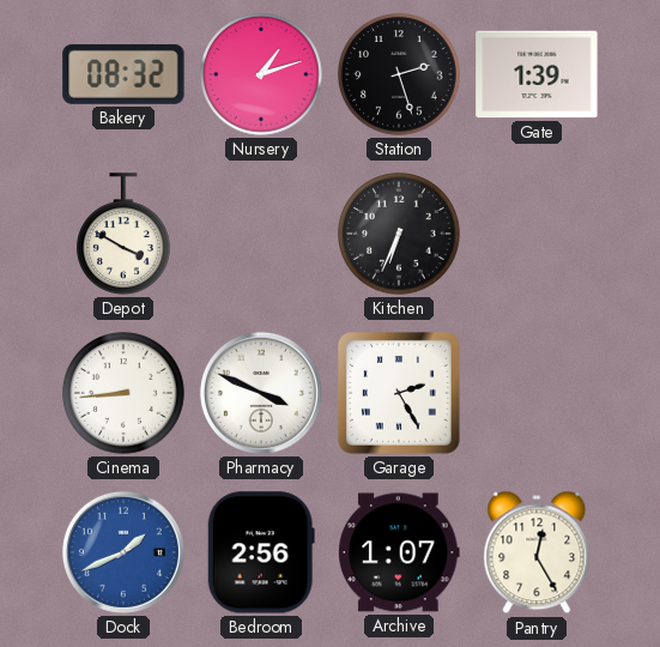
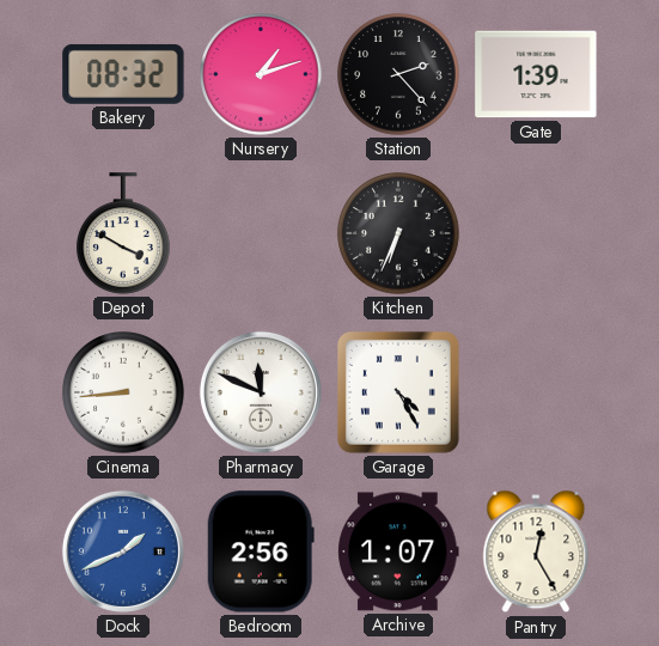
Station: 2:27 -> 2:23 (398, 74)
Pharmacy: 3:49 -> 11:49 (261, 392)
Garage: 2:25 -> 4:25 (398, 392)
